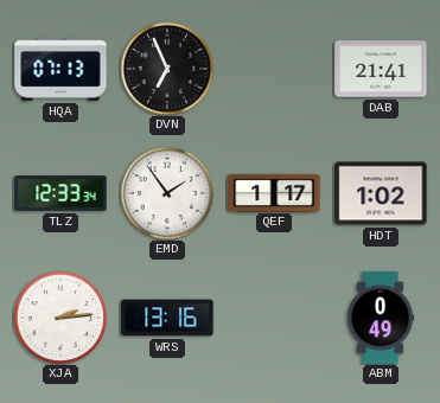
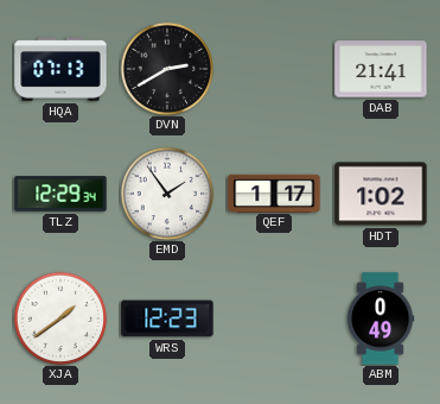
DVN: 6:56 -> 2:40 (167, 69)
TLZ: 12:33 -> 12:29 (60, 194)
XJA: 2:14 -> 1:39 (60, 318)
WRS: 13:16 -> 12:23 (167, 318)
